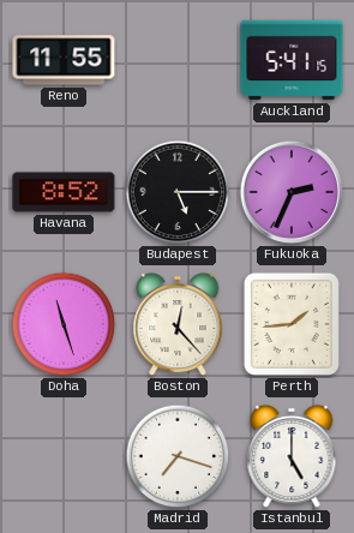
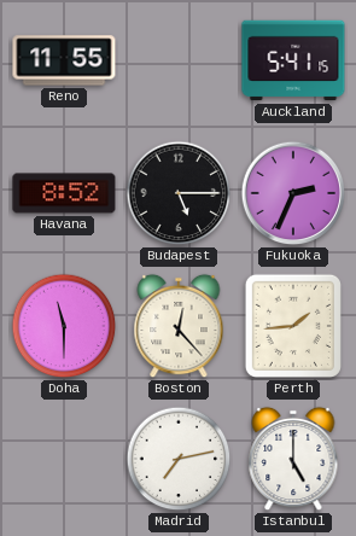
Doha: 11:27 -> 11:30 (64, 326)
Madrid: 7:18 -> 7:13 (179, 459)
